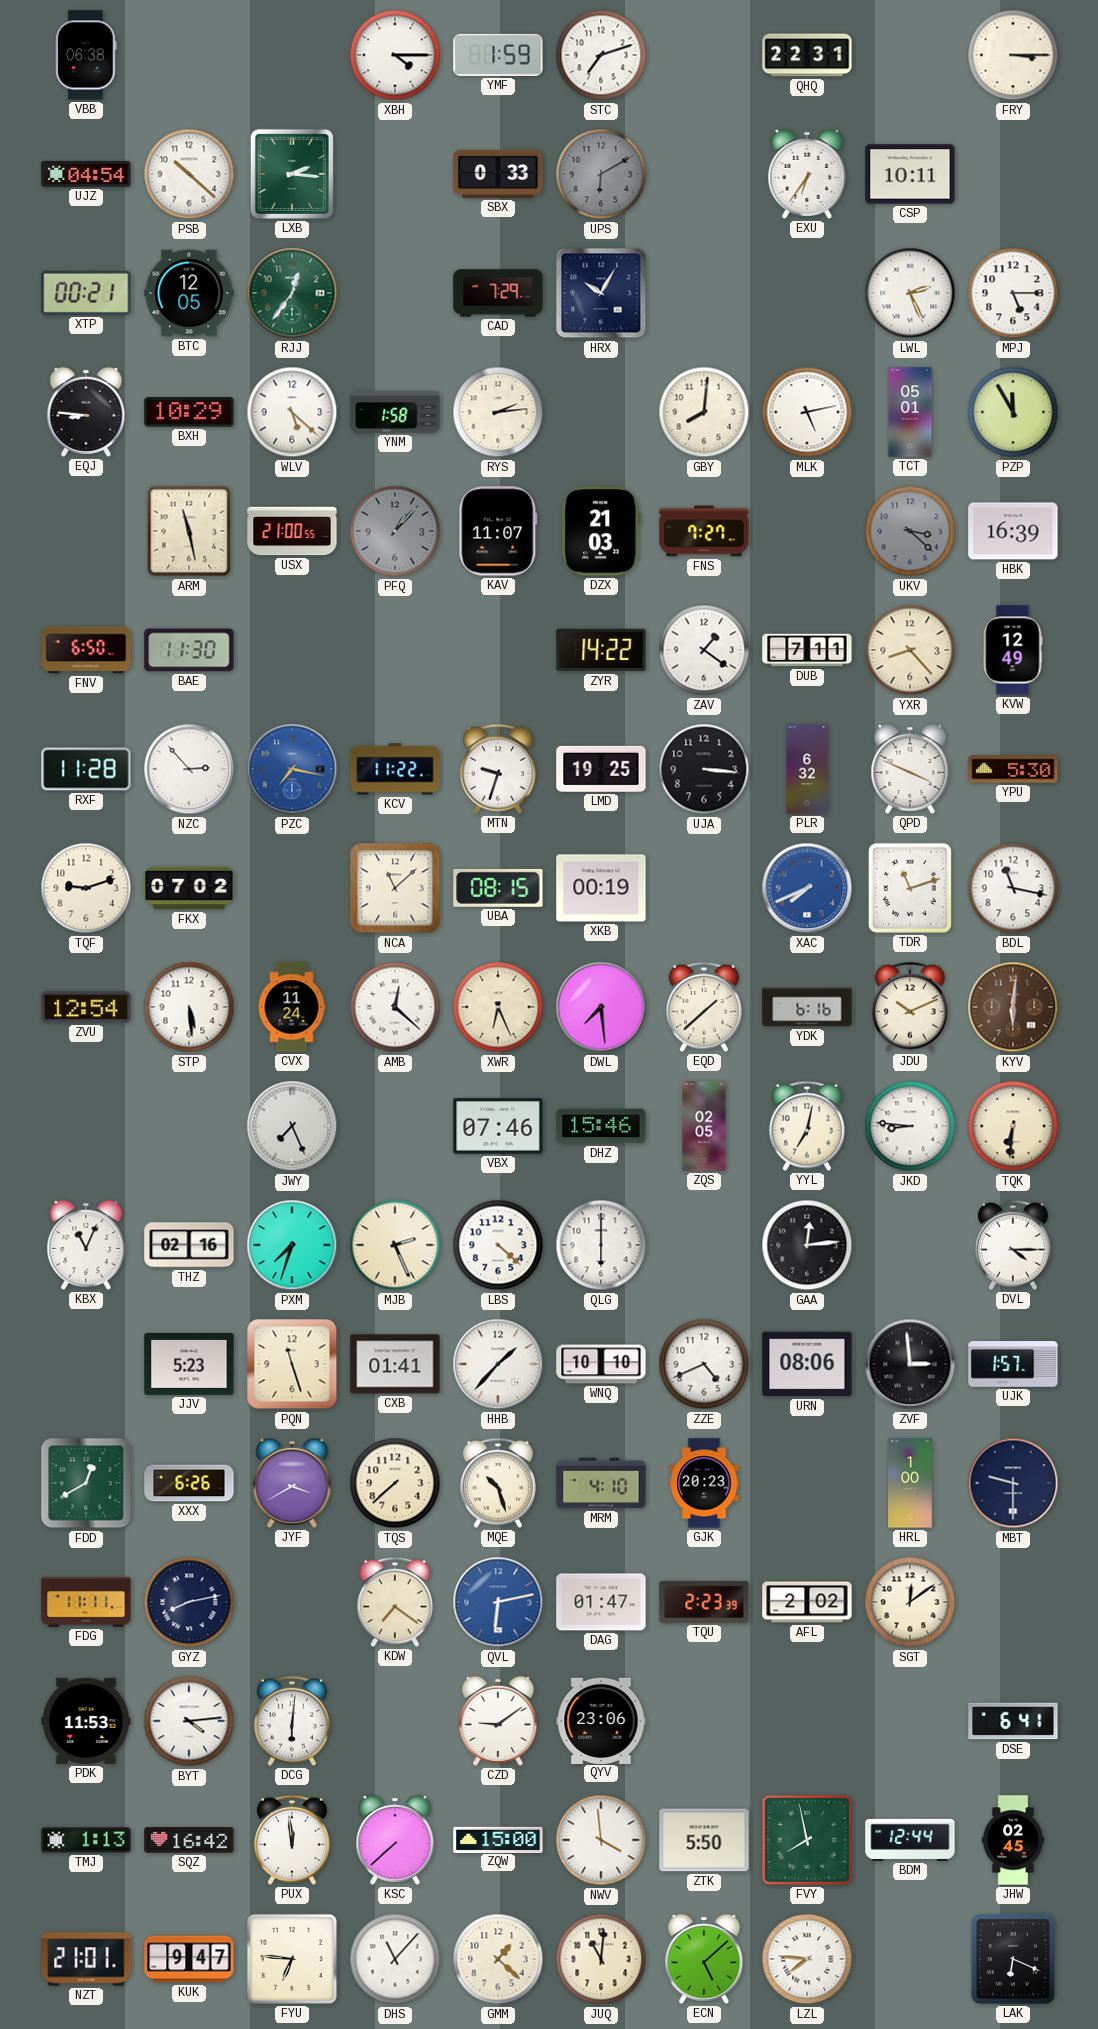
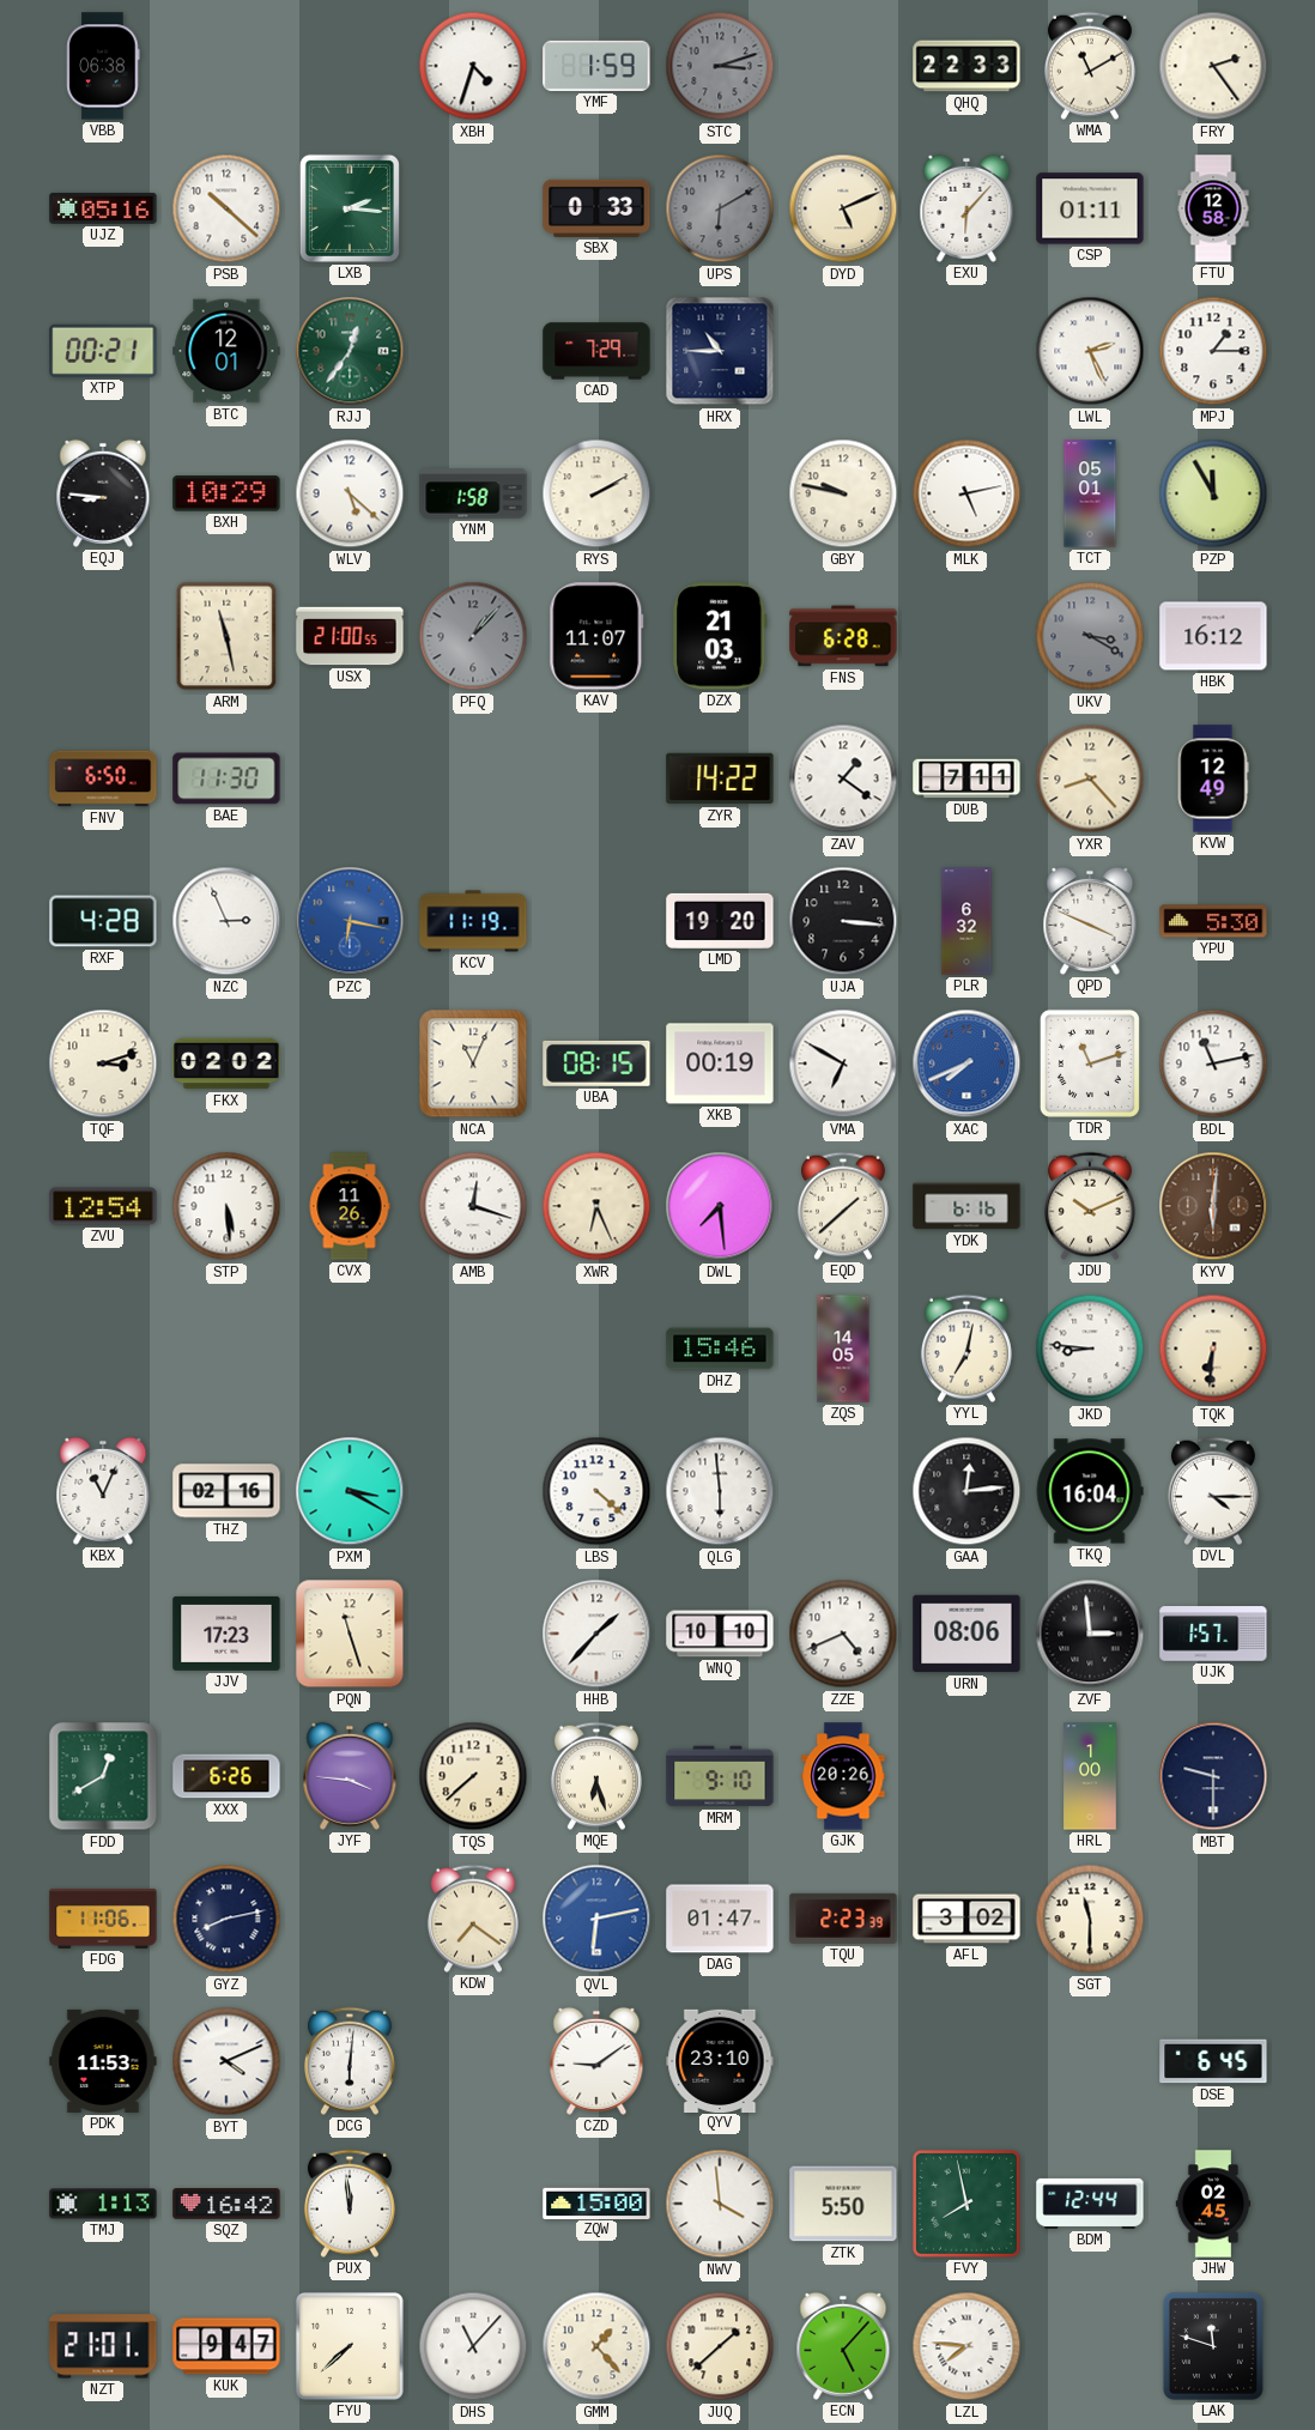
XBH: 4:15 -> 4:33 (473, 66)
STC: 7:12 -> 3:12 (720, 66)
STC dial: white -> grey (720, 66)
QHQ: 22:31 -> 22:33 (966, 66)
WMA: none -> 11:10 (1090, 66)
FRY: 3:15 -> 2:24 (1213, 66)
UJZ: 04:54 -> 05:16 (103, 208)
DYD: none -> 5:11 (843, 208)
EXU: 6:36 -> 6:07 (966, 208)
CSP: 10:11 -> 01:11 (1090, 208)
FTU: none -> 12:58 (1213, 208)
BTC: 12:05 -> 12:01 (226, 351)
HRX: 10:05 -> 10:45 (720, 351)
MPJ: 5:15 -> 1:15 (1213, 351)
RYS: 2:14 -> 2:10 (596, 493)
GBY: 8:01 -> 9:47 (843, 493)
FNS: 7:27 -> 6:28 (843, 636)
UKV: 3:22 -> 3:20 (1090, 636)
HBK: 16:39 -> 16:12 (1213, 636)
RXF: 11:28 -> 4:28 (103, 921)
NZC: 2:53 -> 2:56 (226, 921)
PZC: 7:17 -> 6:17 (350, 921)
KCV: 11:22 -> 11:19 (473, 921)
MTN: 9:33 -> none (498, 769)
LMD: 19:25 -> 19:20 (720, 921)
TQF: 9:12 -> 3:12 (103, 1063)
FKX: 07:02 -> 02:02 (226, 1063)
NCA: 11:08 -> 11:04 (473, 1063)
VMA: none -> 6:50 (843, 1063)
BDL: 11:17 -> 11:13 (1213, 1063)
CVX: 11:24 -> 11:26 (350, 1206)
AMB: 12:22 -> 12:18 (473, 1206)
JWY: 7:26 -> none (292, 1126)
VBX: 07:46 -> none (498, 1126)
ZQS: 02:05 -> 14:05 (843, 1349)
PXM: 7:33 -> 3:20 (350, 1491)
MJB: 2:26 -> none (395, 1245)
QLG: 6:00 -> 5:59 (720, 1491)
TKQ: none -> 16:04 (1090, 1491)
JJV: 5:23 -> 17:23 (226, 1634)
CXB: 01:41 -> none (395, 1364)
JYF: 3:40 -> 3:46 (350, 1776)
MQE: 10:27 -> 6:27 (596, 1776)
MRM: 4:10 -> 9:10 (720, 1776)
GJK: 20:23 -> 20:26 (843, 1776)
FDG: 11:11 -> 11:06 (103, 1919)
AFL: 2:02 -> 3:02 (966, 1919)
SGT: 12:09 -> 11:30 (1090, 1919)
BYT: 4:14 -> 4:11 (226, 2061)
QYV: 23:06 -> 23:10 (720, 2060)
DSE: 6:41 -> 6:45 (1213, 2061)
KSC: 7:38 -> none (395, 1840)
FYU: 6:46 -> 7:38 (350, 2346)
GMM: 1:22 -> 1:23 (596, 2346)
JUQ: 11:01 -> 1:38 (720, 2346)
ECN: 5:08 -> 5:07 (843, 2346)
LAK: 6:19 -> 11:48 (1213, 2346)
